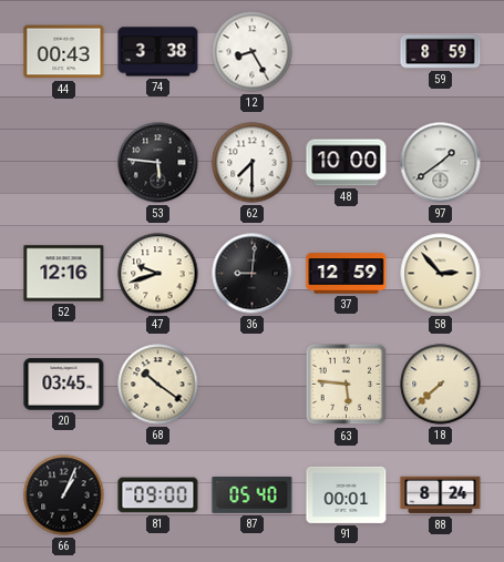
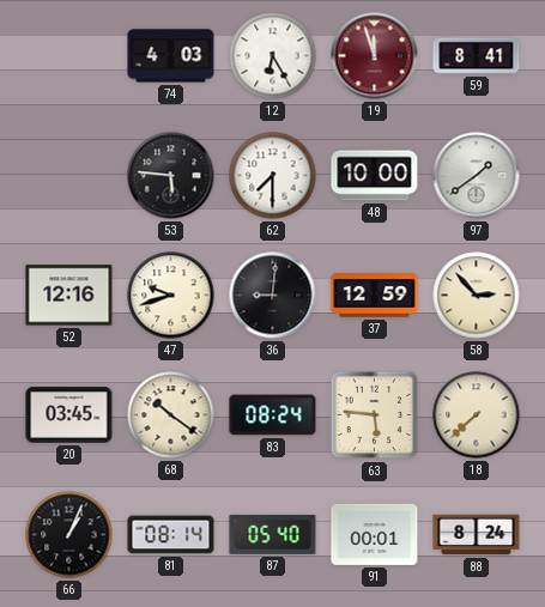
44: 00:43 -> none (64, 52)
74: 3:38 -> 4:03 (171, 56)
12: 8:25 -> 6:25 (273, 56)
19: none -> 11:57 (375, 56)
59: 8:59 -> 8:41 (477, 56)
83: none -> 08:24 (273, 415)
81: 09:00 -> 08:14 (171, 535)
